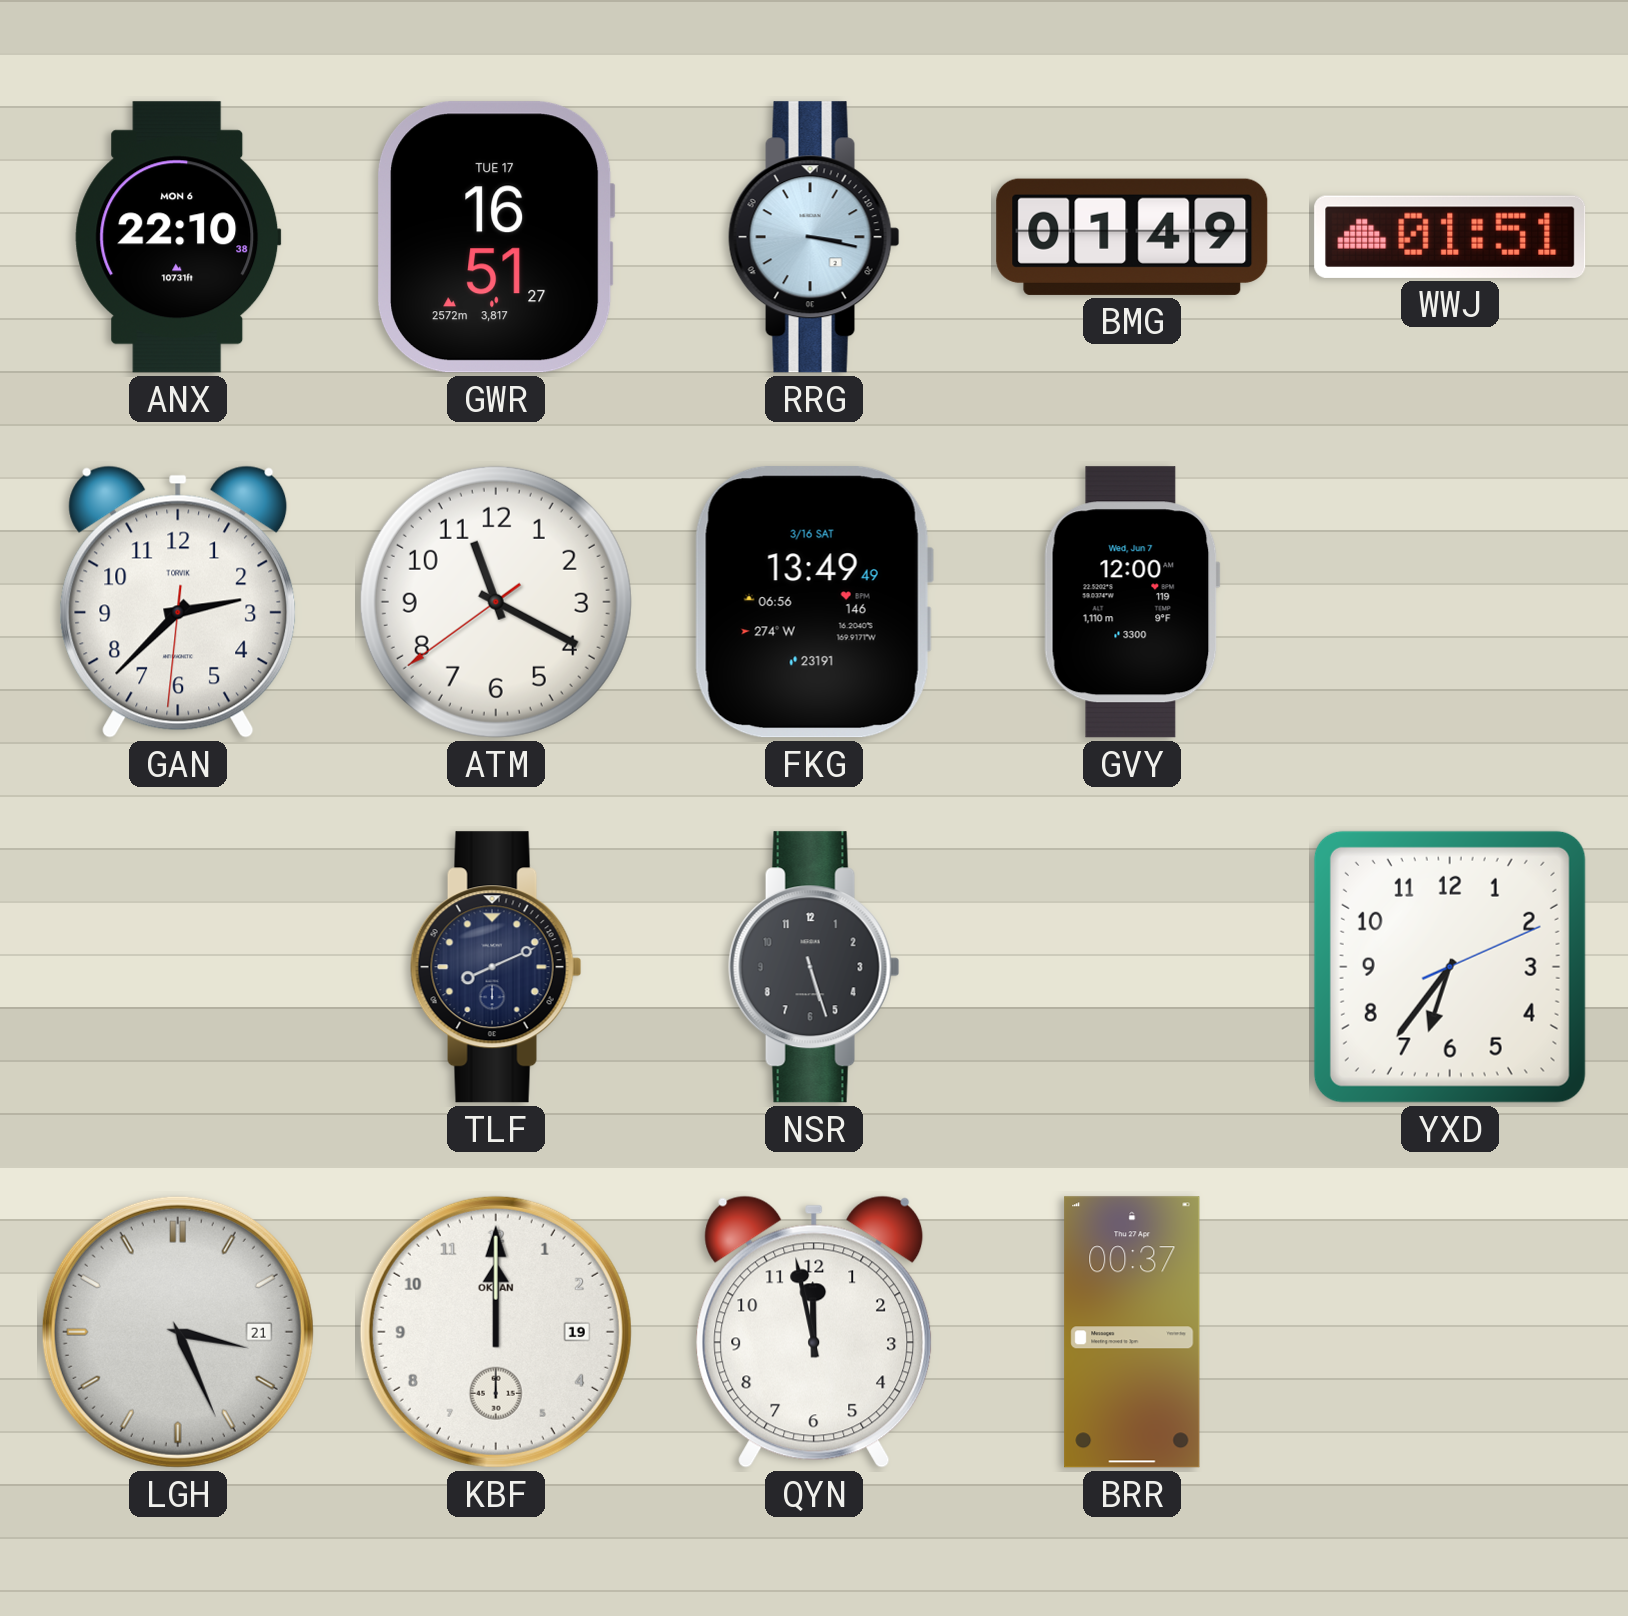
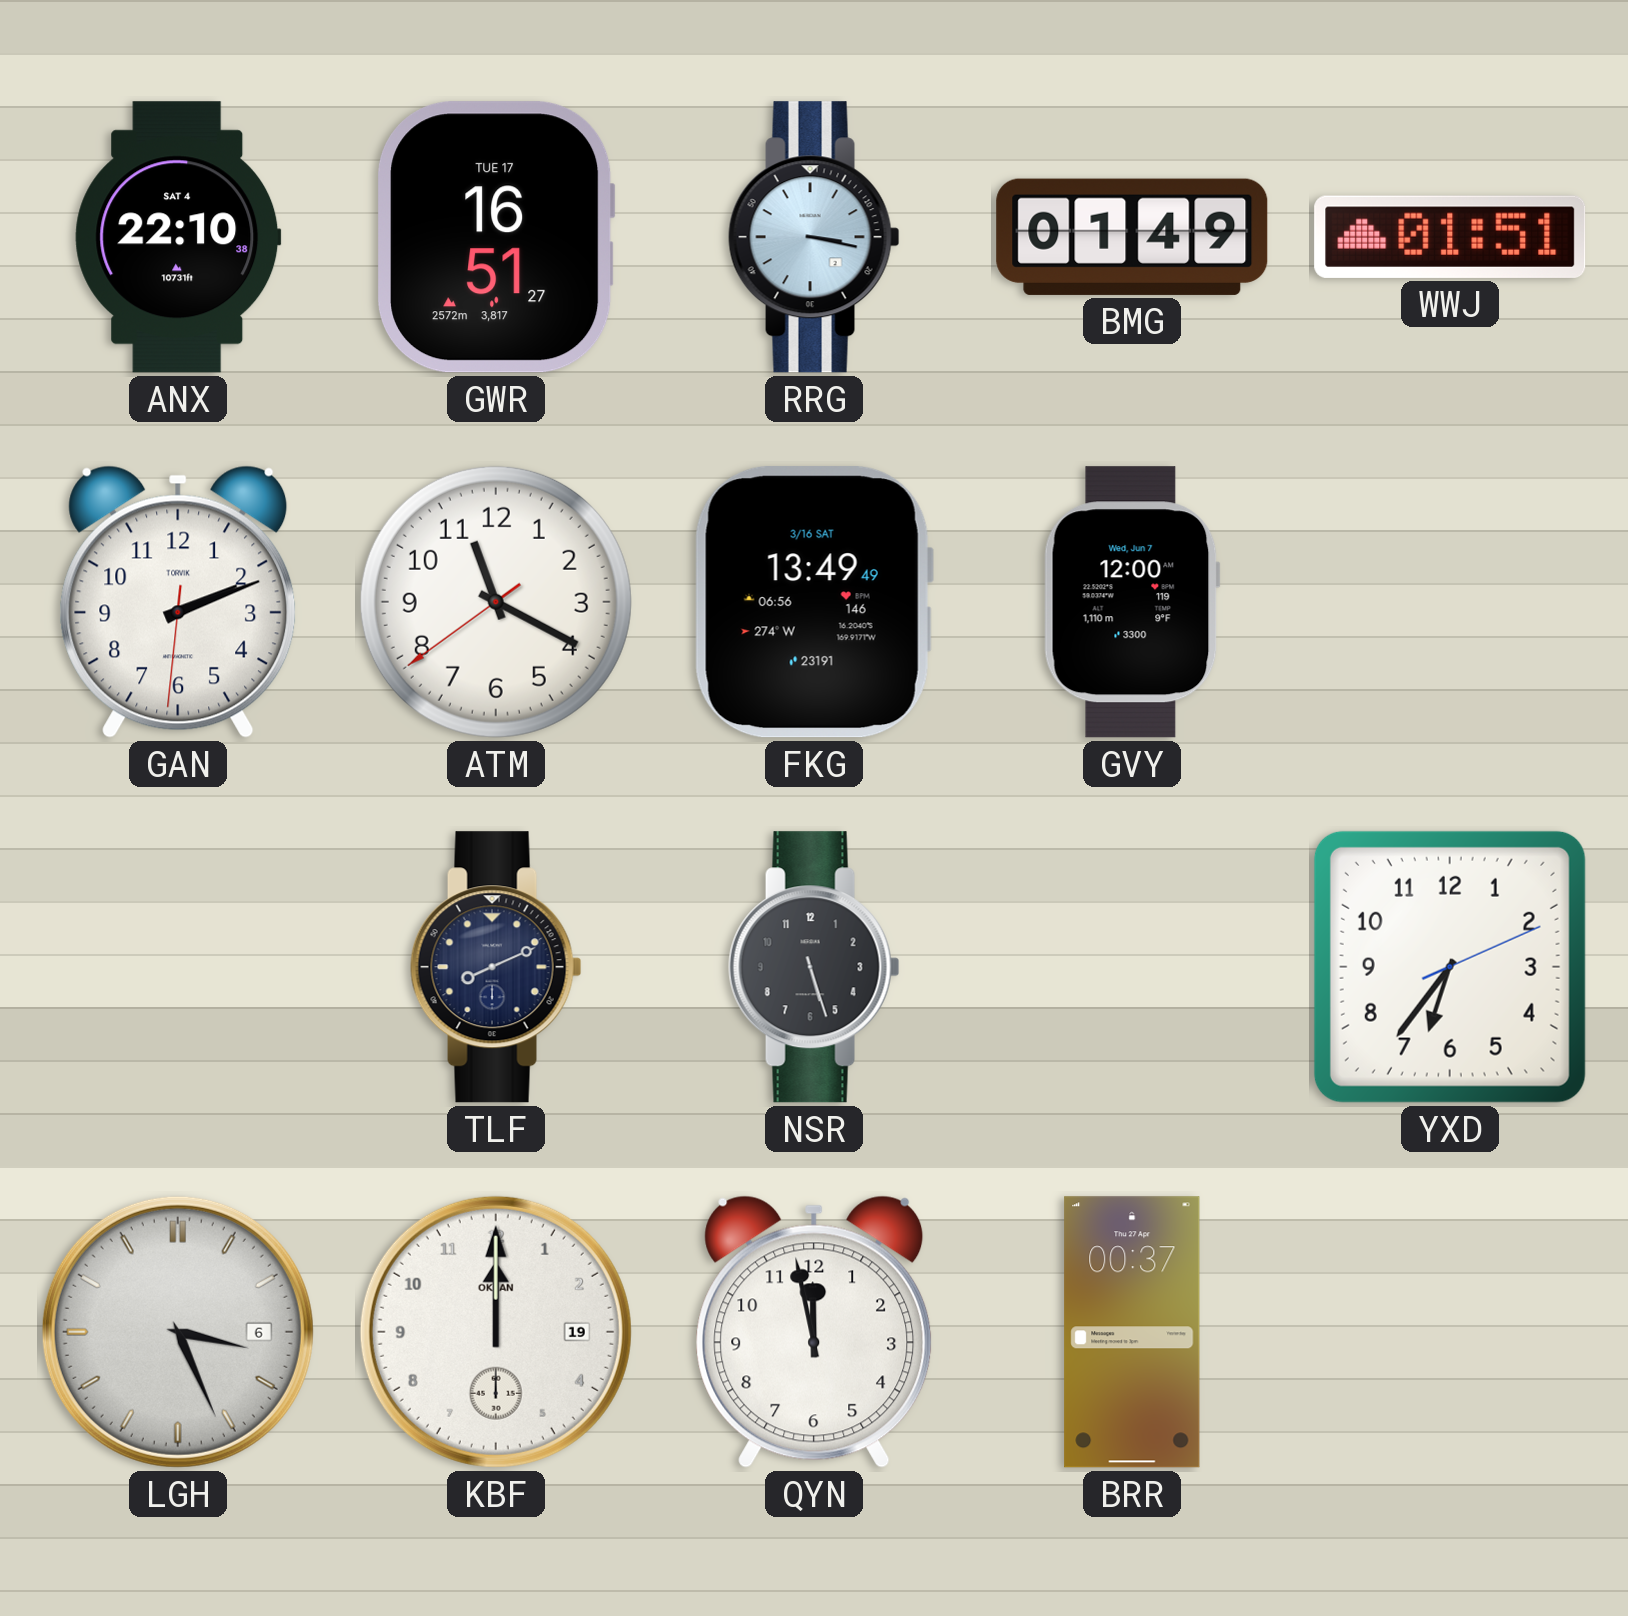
ANX date: MON 6 -> SAT 4 (178, 237)
GAN: 2:37 -> 2:11 (178, 602)
LGH date: 21 -> 6 (178, 1332)
